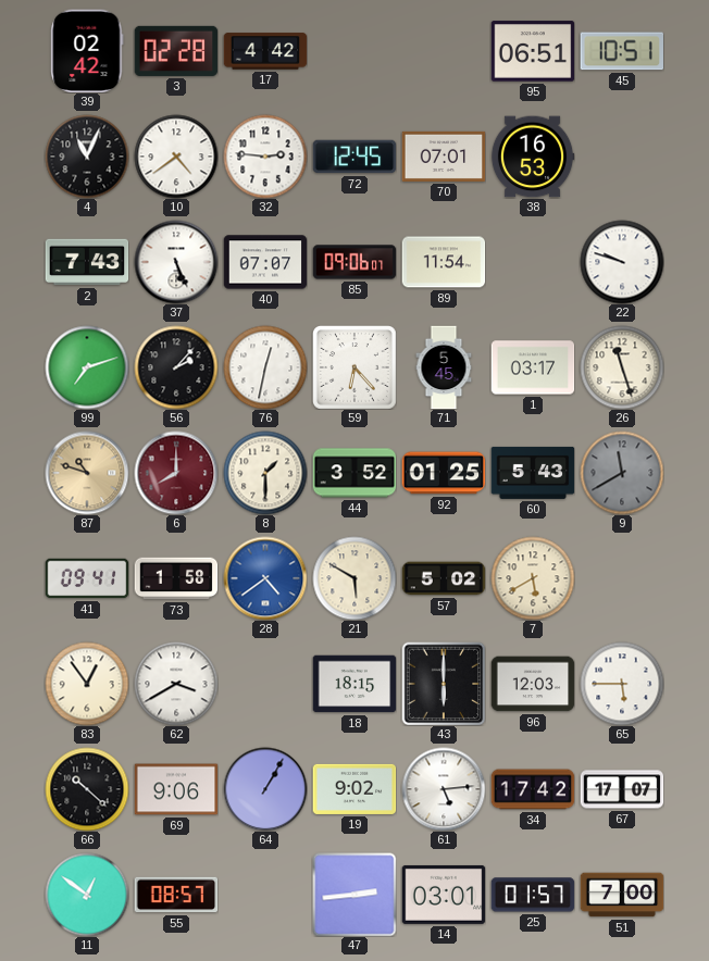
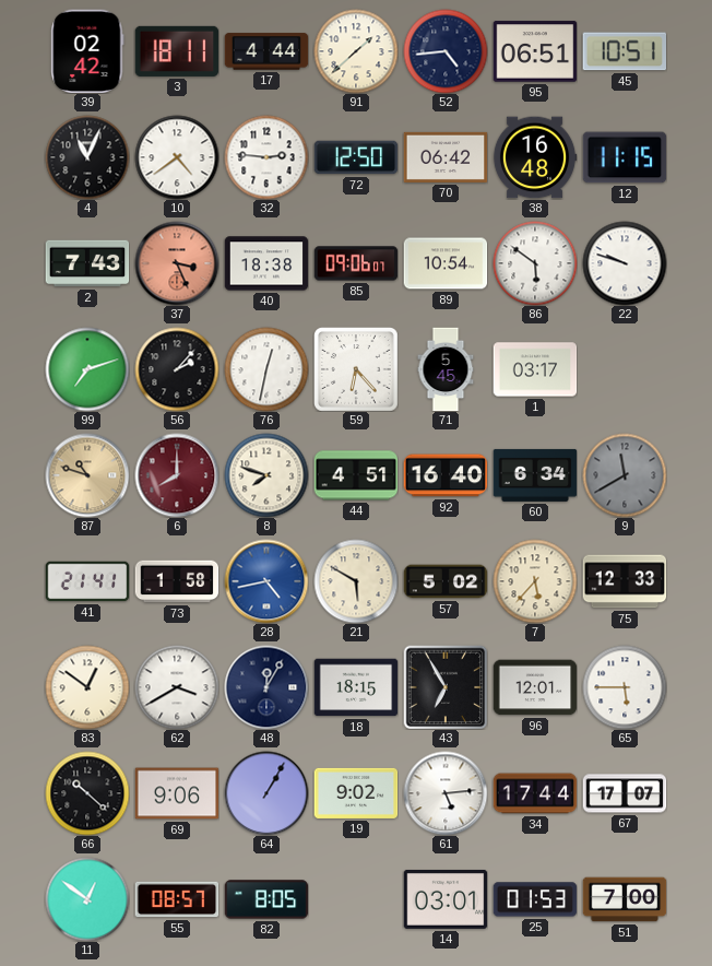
3: 02:28 -> 18:11 (177, 51)
17: 4:42 -> 4:44 (266, 51)
91: none -> 1:38 (356, 51)
52: none -> 4:44 (446, 51)
72: 12:45 -> 12:50 (356, 157)
70: 07:01 -> 06:42 (446, 157)
38: 16:53 -> 16:48 (535, 157)
12: none -> 11:15 (625, 157)
37: 5:26 -> 3:26 (177, 263)
37 dial: white -> salmon (177, 263)
40: 07:07 -> 18:38 (266, 263)
89: 11:54 -> 10:54 (446, 263)
86: none -> 5:51 (535, 263)
26: 11:27 -> none (622, 367)
8: 1:30 -> 7:48 (266, 475)
44: 3:52 -> 4:51 (356, 475)
92: 01:25 -> 16:40 (446, 475)
60: 5:43 -> 6:34 (535, 475)
41: 09:41 -> 21:41 (87, 581)
28: 4:39 -> 4:43 (266, 581)
7: 5:40 -> 5:37 (535, 581)
75: none -> 12:33 (625, 581)
83: 12:54 -> 12:51 (87, 687)
48: none -> 12:05 (266, 687)
43: 6:00 -> 6:55 (446, 687)
96: 12:03 -> 12:01 (535, 687)
34: 17:42 -> 17:44 (535, 793)
82: none -> 8:05 (266, 899)
47: 2:44 -> none (354, 895)
25: 01:57 -> 01:53 (535, 899)
